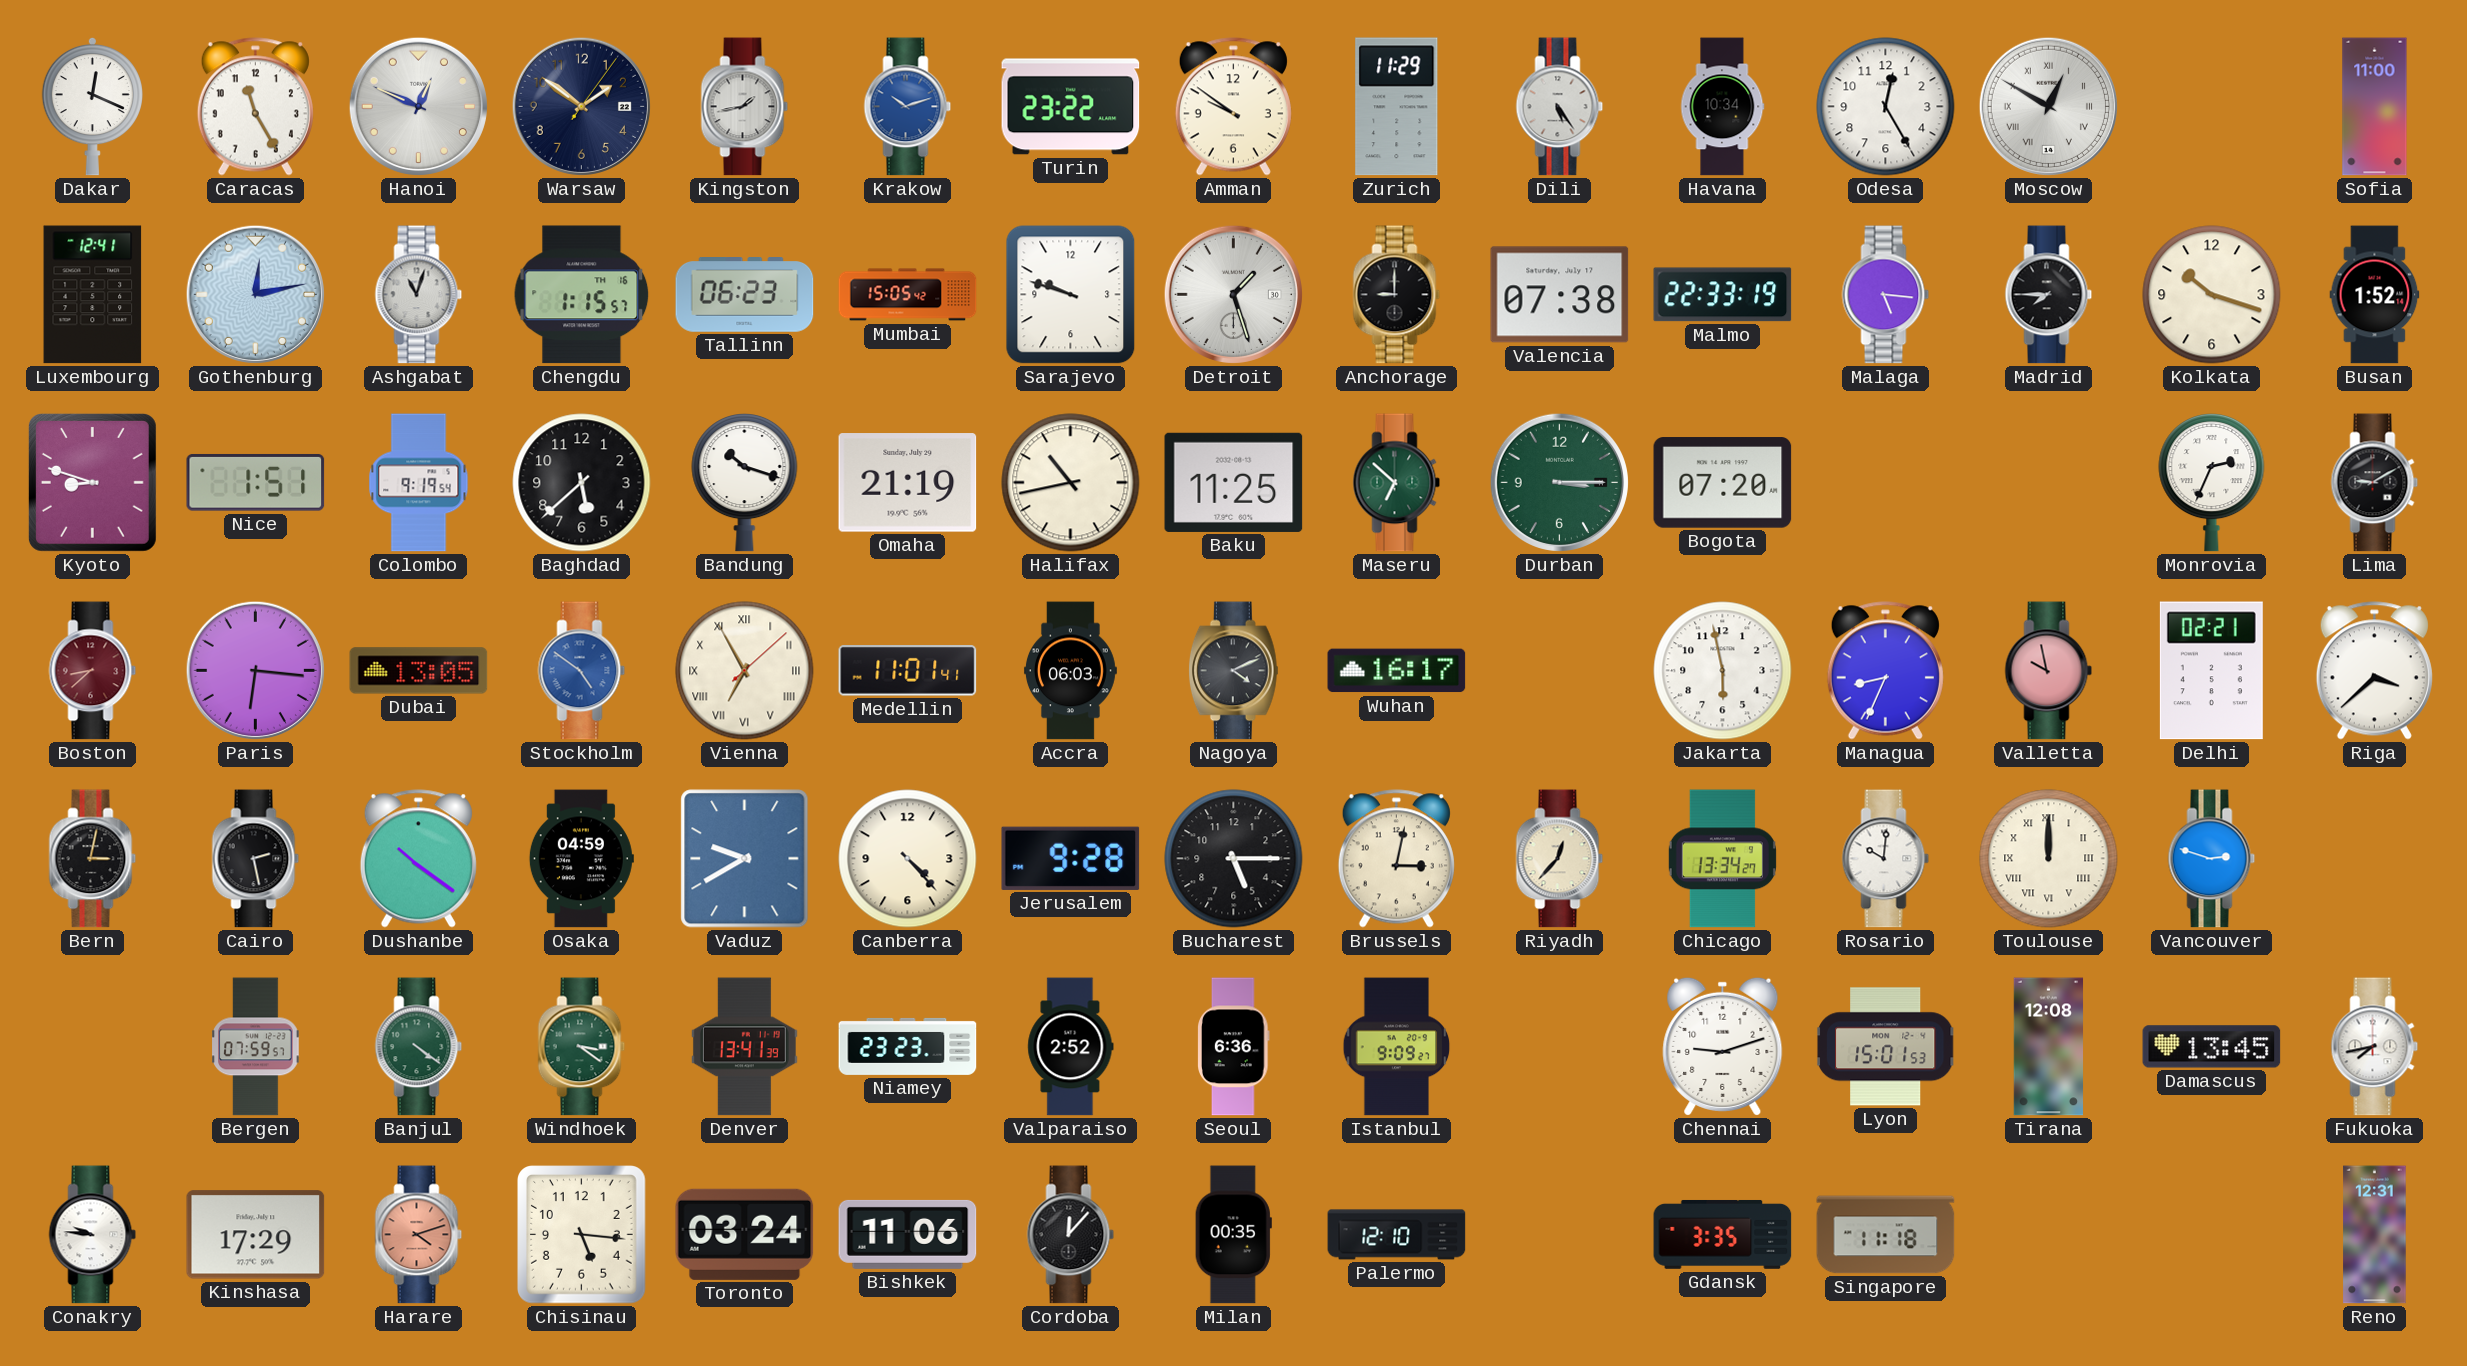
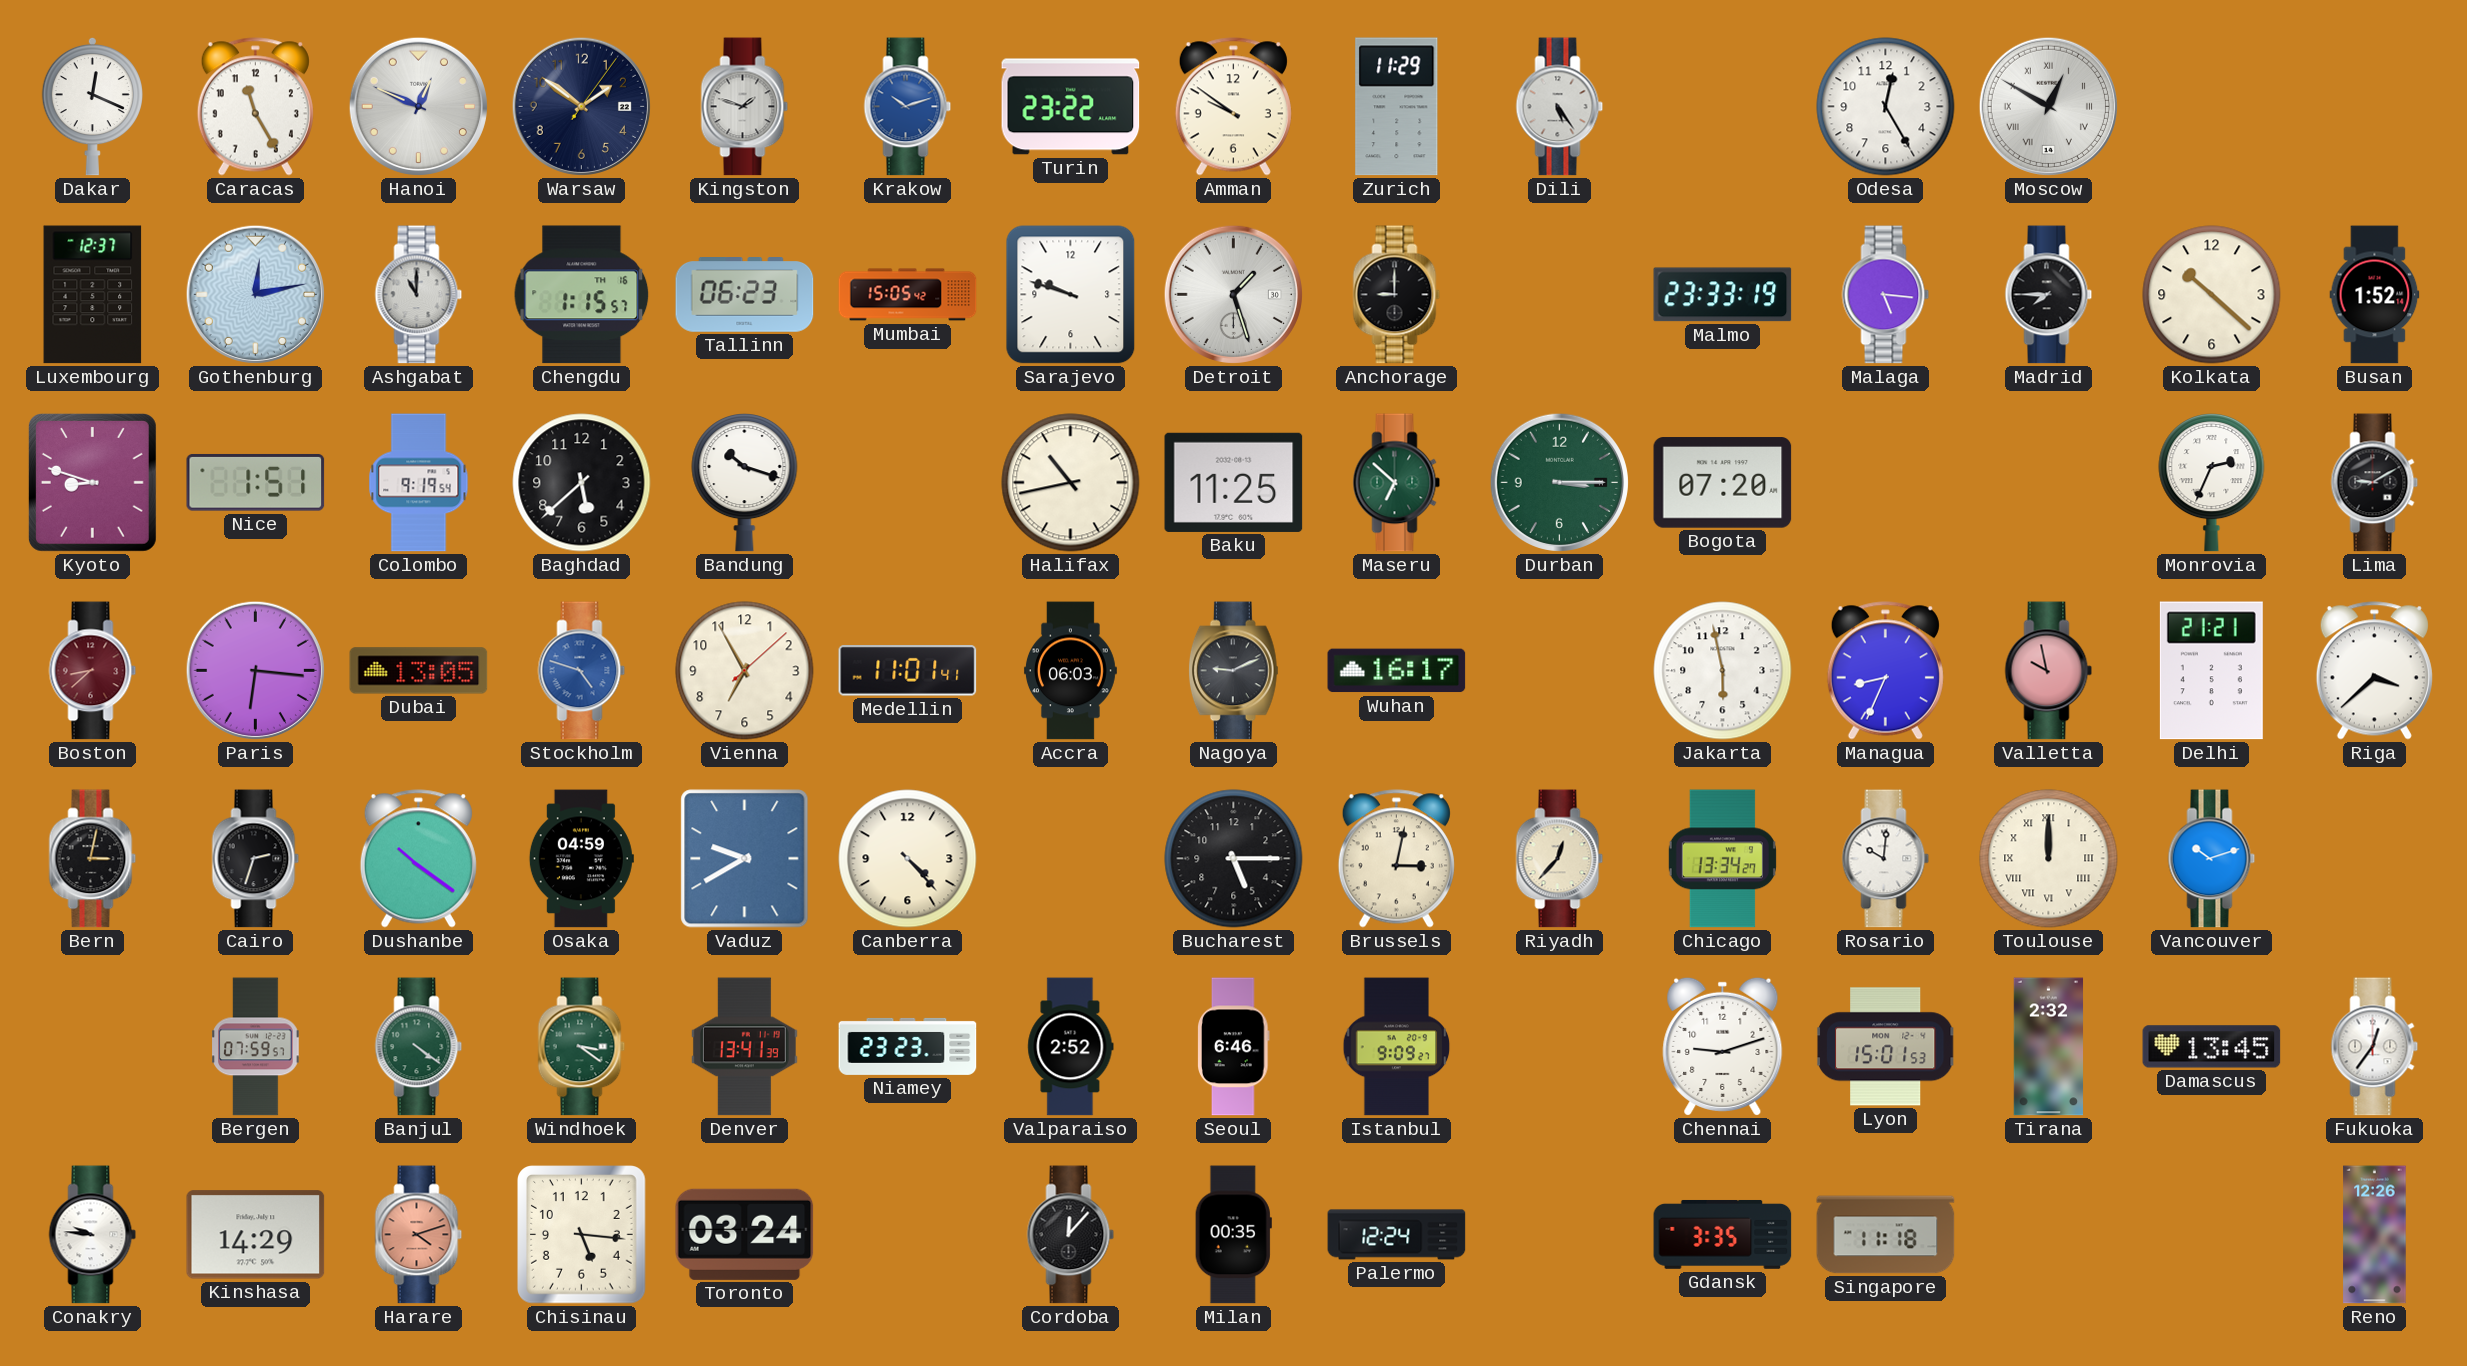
Kingston: 1:43 -> 1:48 (745, 107)
Havana: 10:34 -> none (1722, 107)
Sofia: 11:00 -> none (2375, 107)
Luxembourg: 12:41 -> 12:37 (93, 295)
Ashgabat: 11:03 -> 11:00 (419, 295)
Valencia: 07:38 -> none (1560, 295)
Malmo: 22:33 -> 23:33 (1723, 295)
Kolkata: 10:18 -> 10:22 (2212, 295)
Omaha: 21:19 -> none (908, 483)
Stockholm: 4:51 -> 4:48 (582, 671)
Vienna numerals: Roman -> Arabic (745, 671)
Nagoya: 4:11 -> 9:11 (1233, 671)
Delhi: 02:21 -> 21:21 (2211, 671)
Cairo: 2:28 -> 2:33 (256, 859)
Jerusalem: 9:28 -> none (1071, 858)
Vancouver: 2:48 -> 10:12 (2212, 859)
Seoul: 6:36 -> 6:46 (1234, 1047)
Tirana: 12:08 -> 2:32 (2049, 1047)
Fukuoka: 7:43 -> 12:36 (2375, 1047)
Kinshasa: 17:29 -> 14:29 (256, 1235)
Bishkek: 11:06 -> none (908, 1234)
Palermo: 12:10 -> 12:24 (1397, 1235)
Reno: 12:31 -> 12:26 (2375, 1235)
